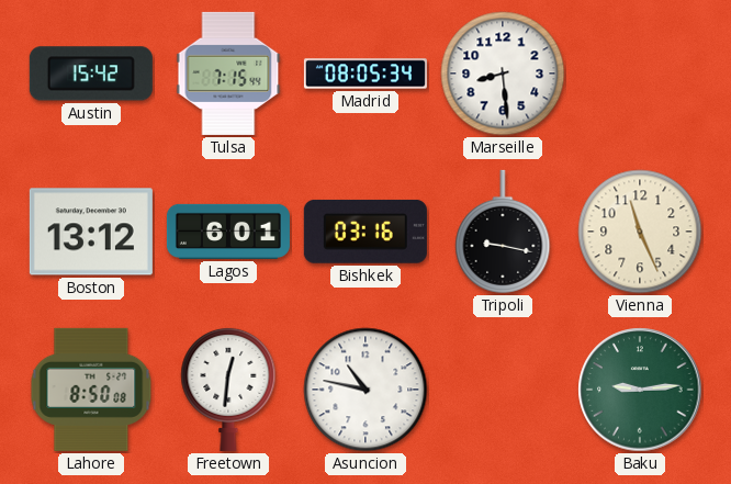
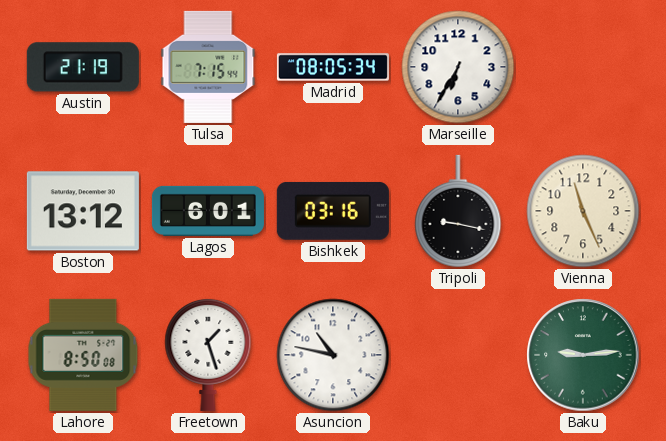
Austin: 15:42 -> 21:19 (83, 67)
Marseille: 8:29 -> 6:35 (458, 67)
Freetown: 12:31 -> 1:27 (208, 354)
